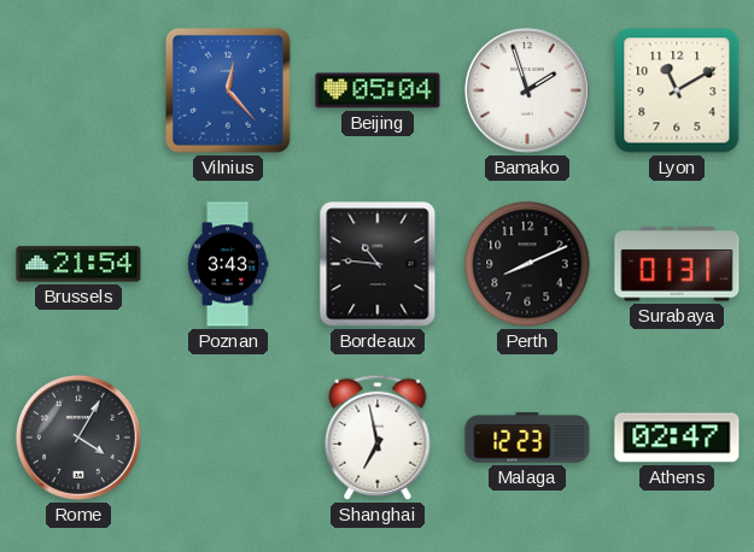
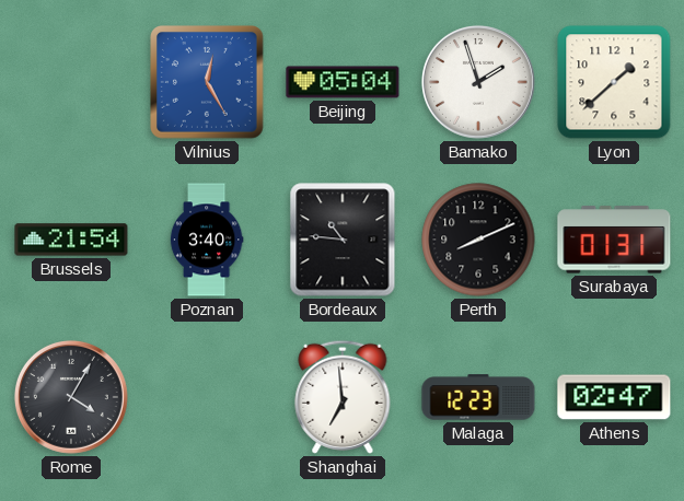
Vilnius: 12:23 -> 12:25 (208, 83)
Lyon: 11:10 -> 1:38 (614, 82)
Poznan: 3:43 -> 3:40 (207, 240)
Shanghai: 6:58 -> 6:59 (343, 397)
